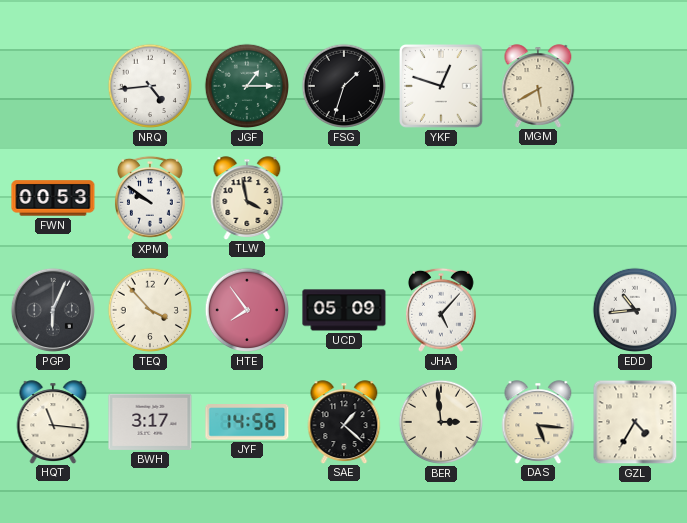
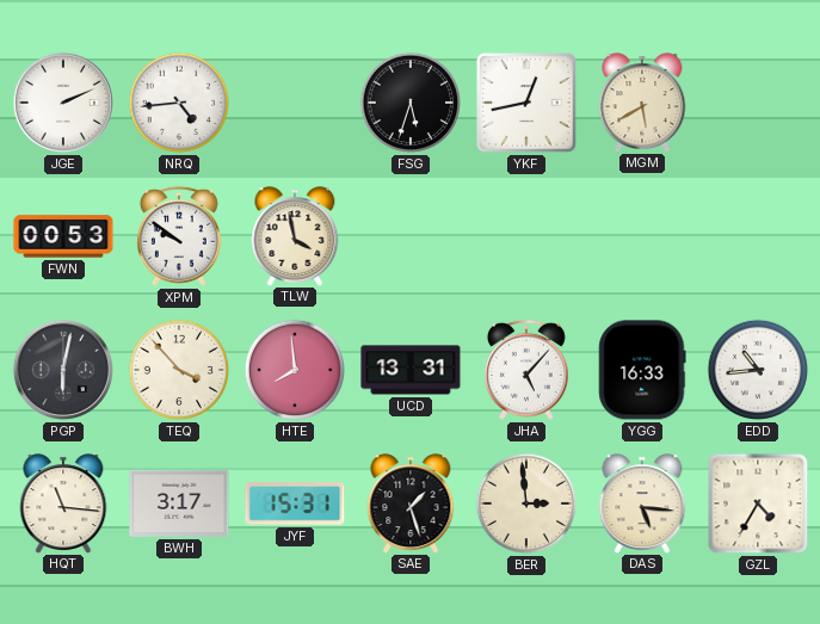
JGE: none -> 2:11 (63, 103)
JGF: 1:15 -> none (247, 86)
FSG: 1:33 -> 5:33 (411, 103)
YKF: 12:48 -> 12:43 (528, 104)
PGP: 6:04 -> 6:02 (63, 370)
HTE: 7:54 -> 7:59 (295, 370)
UCD: 05:09 -> 13:31 (411, 370)
YGG: none -> 16:33 (642, 370)
JYF: 14:56 -> 15:31 (295, 505)
SAE: 1:22 -> 1:27 (411, 503)
